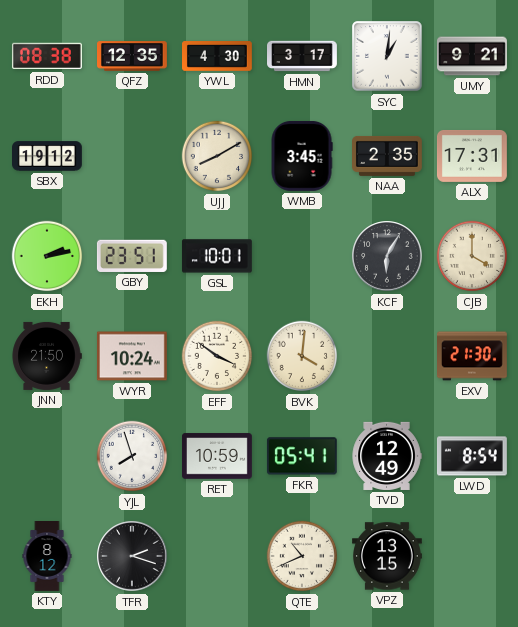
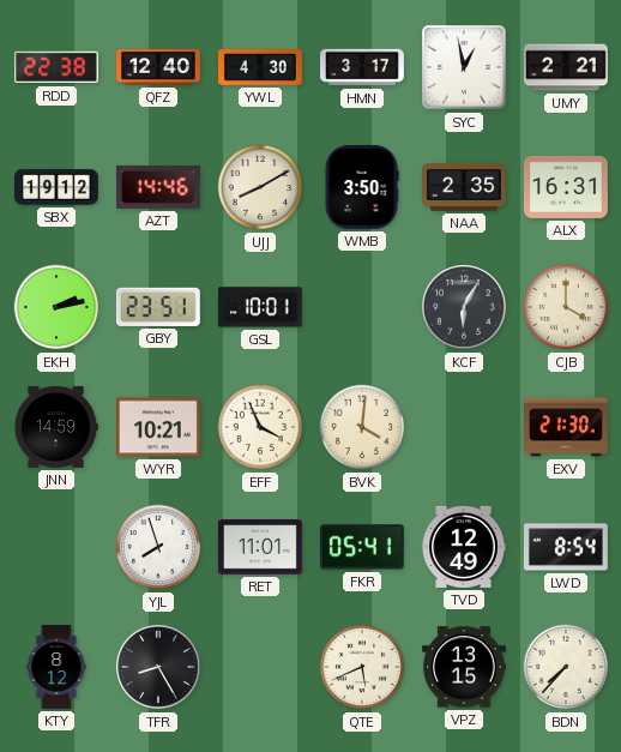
RDD: 08:38 -> 22:38 (56, 67)
QFZ: 12:35 -> 12:40 (159, 67)
SYC: 1:01 -> 12:58 (464, 67)
UMY: 9:21 -> 2:21 (567, 67)
AZT: none -> 14:46 (158, 187)
WMB: 3:45 -> 3:50 (362, 187)
ALX: 17:31 -> 16:31 (566, 187)
JNN: 21:50 -> 14:59 (56, 427)
WYR: 10:24 -> 10:21 (158, 427)
EFF: 3:51 -> 3:56 (260, 427)
RET: 10:59 -> 11:01 (261, 547)
TFR: 2:18 -> 8:25 (158, 667)
QTE: 10:41 -> 5:41 (362, 667)
BDN: none -> 7:37 (566, 667)
